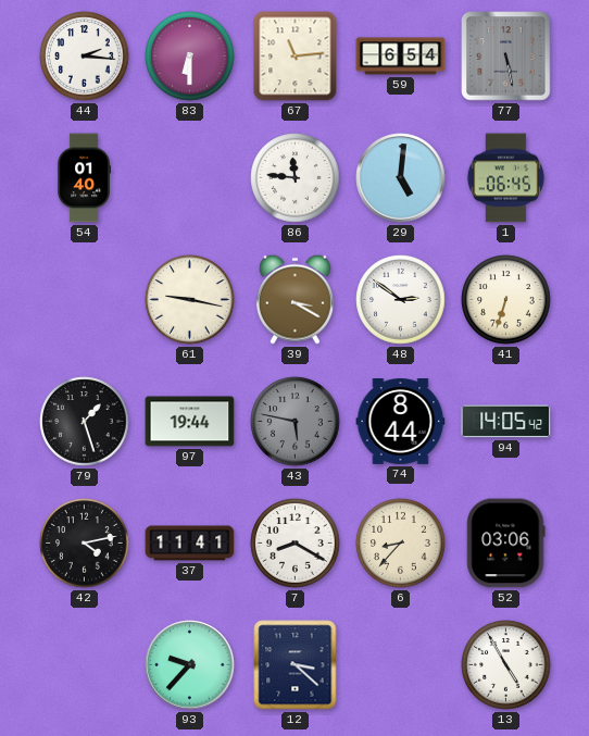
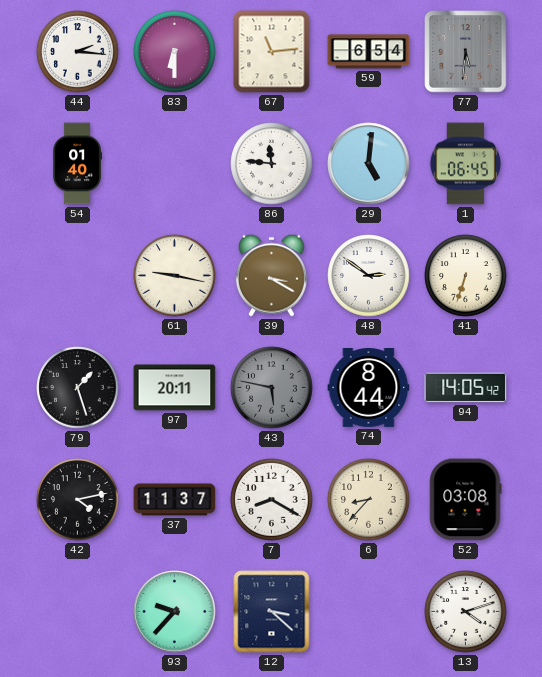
77: 5:28 -> 5:31 (466, 52)
97: 19:44 -> 20:11 (175, 388)
37: 11:41 -> 11:37 (175, 500)
52: 03:06 -> 03:08 (466, 500)
13: 4:55 -> 4:12 (466, 612)
